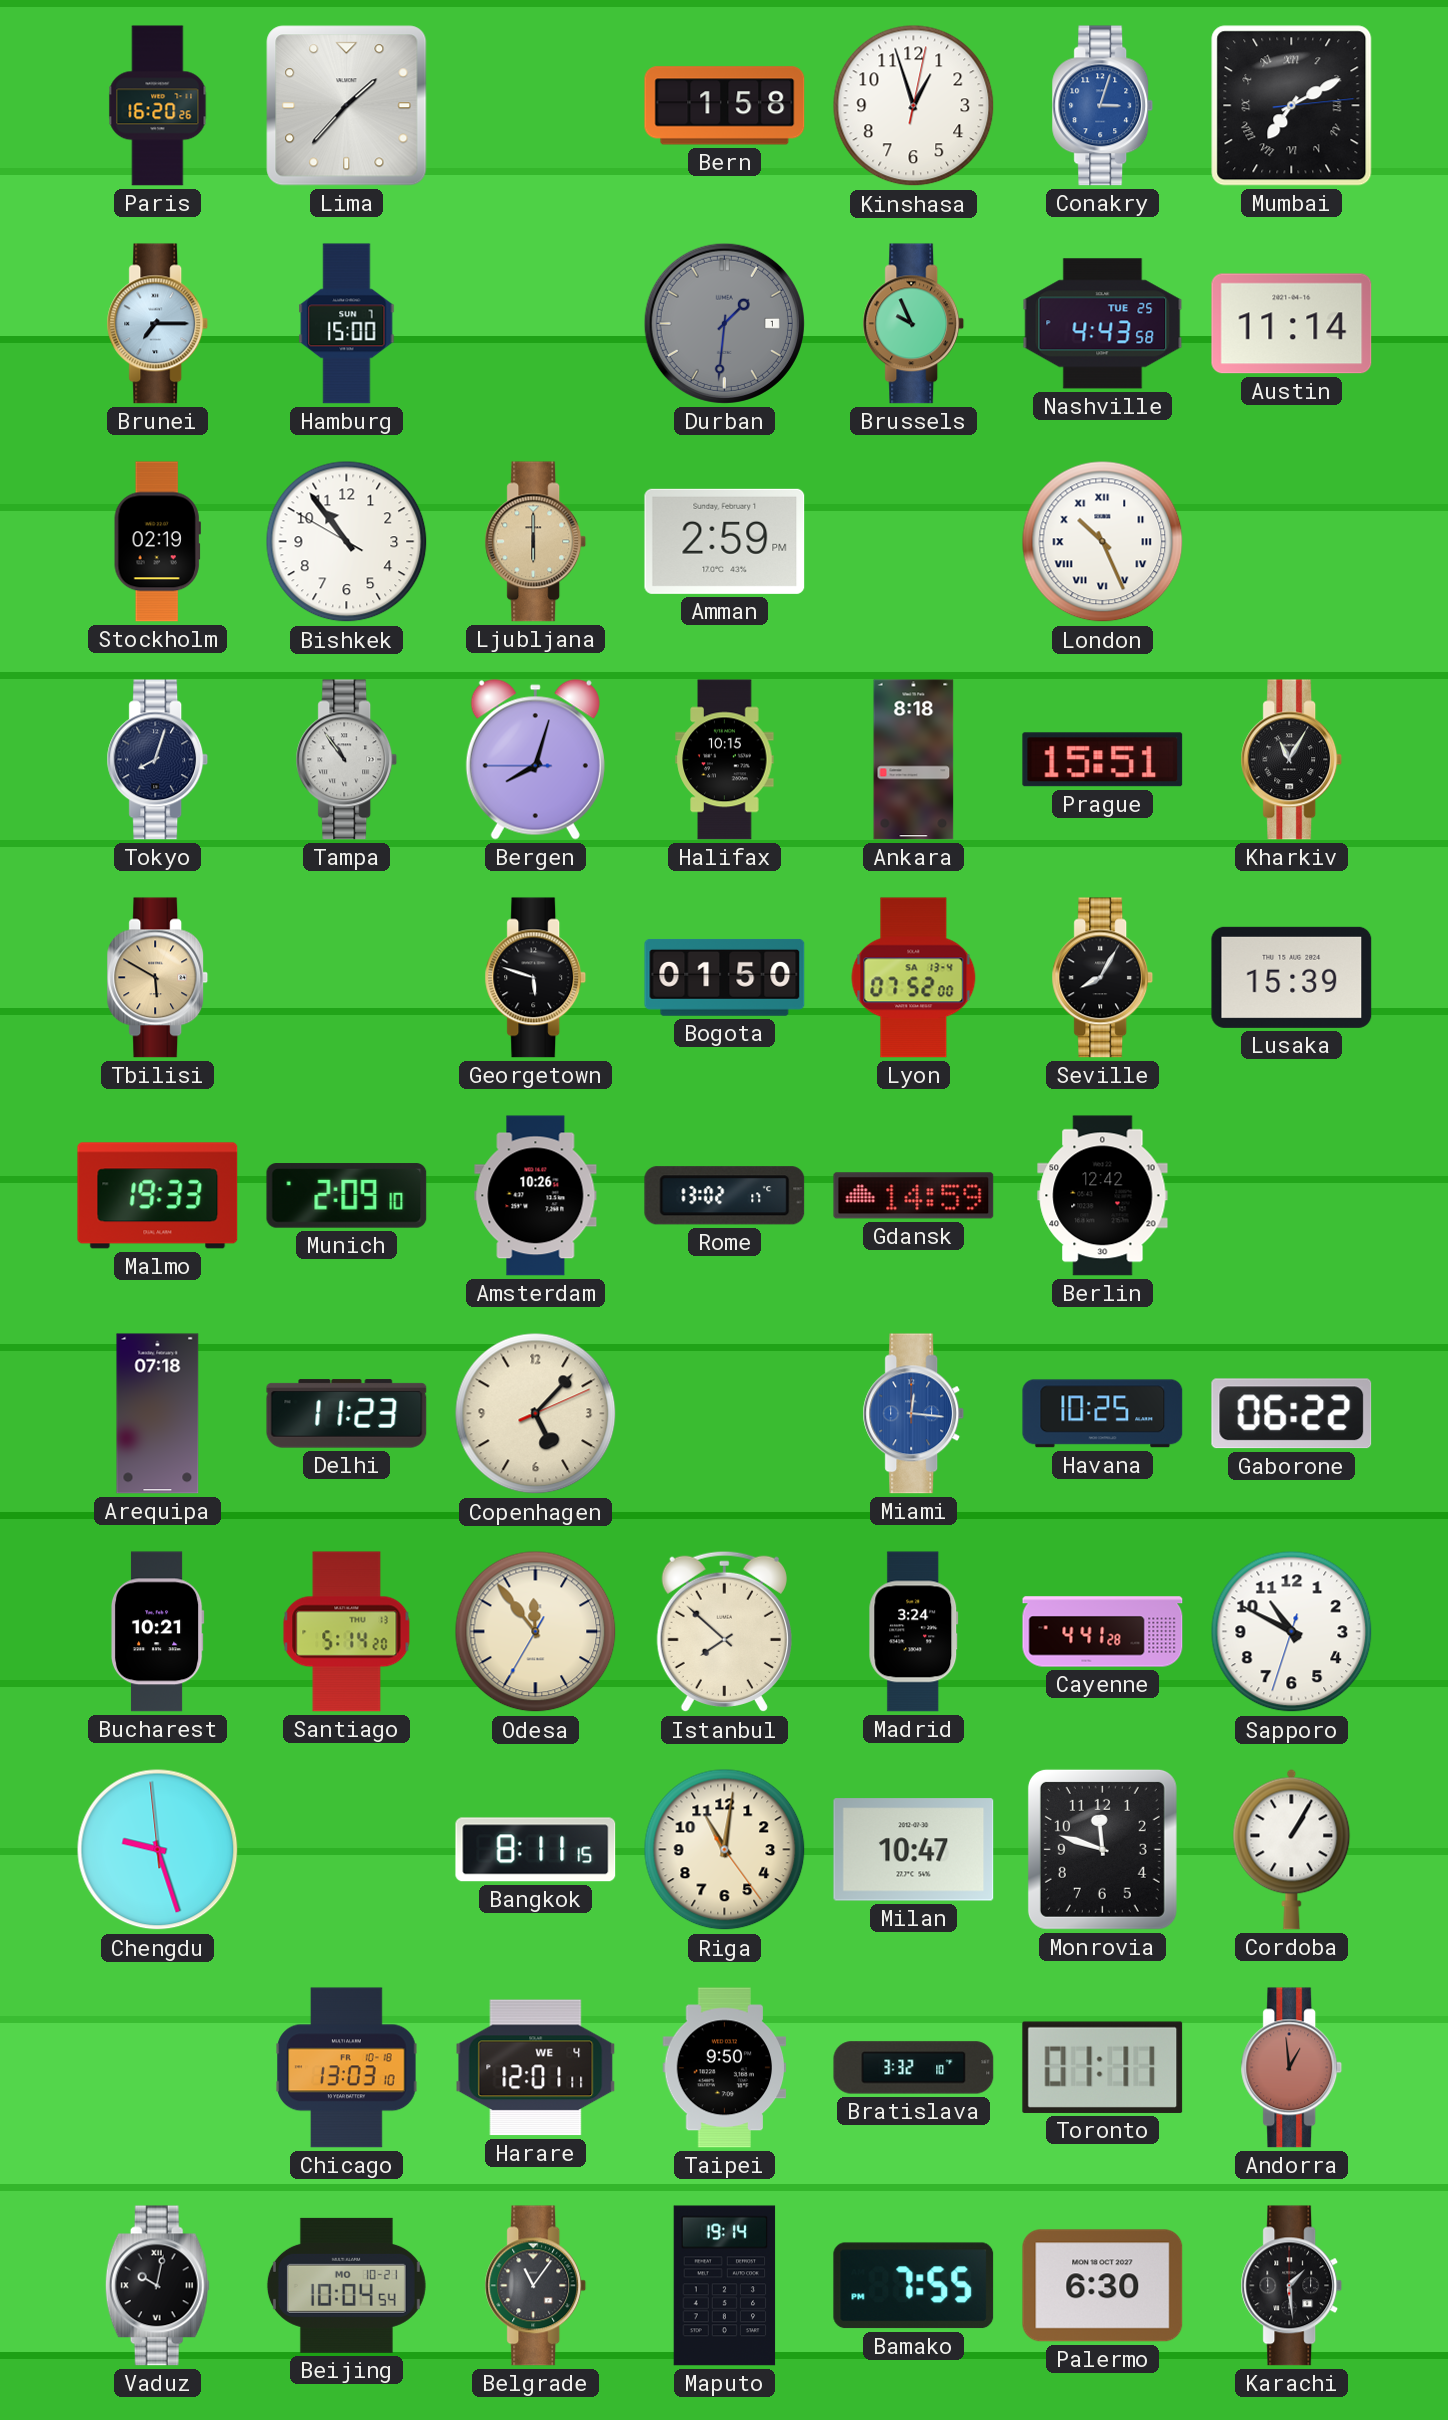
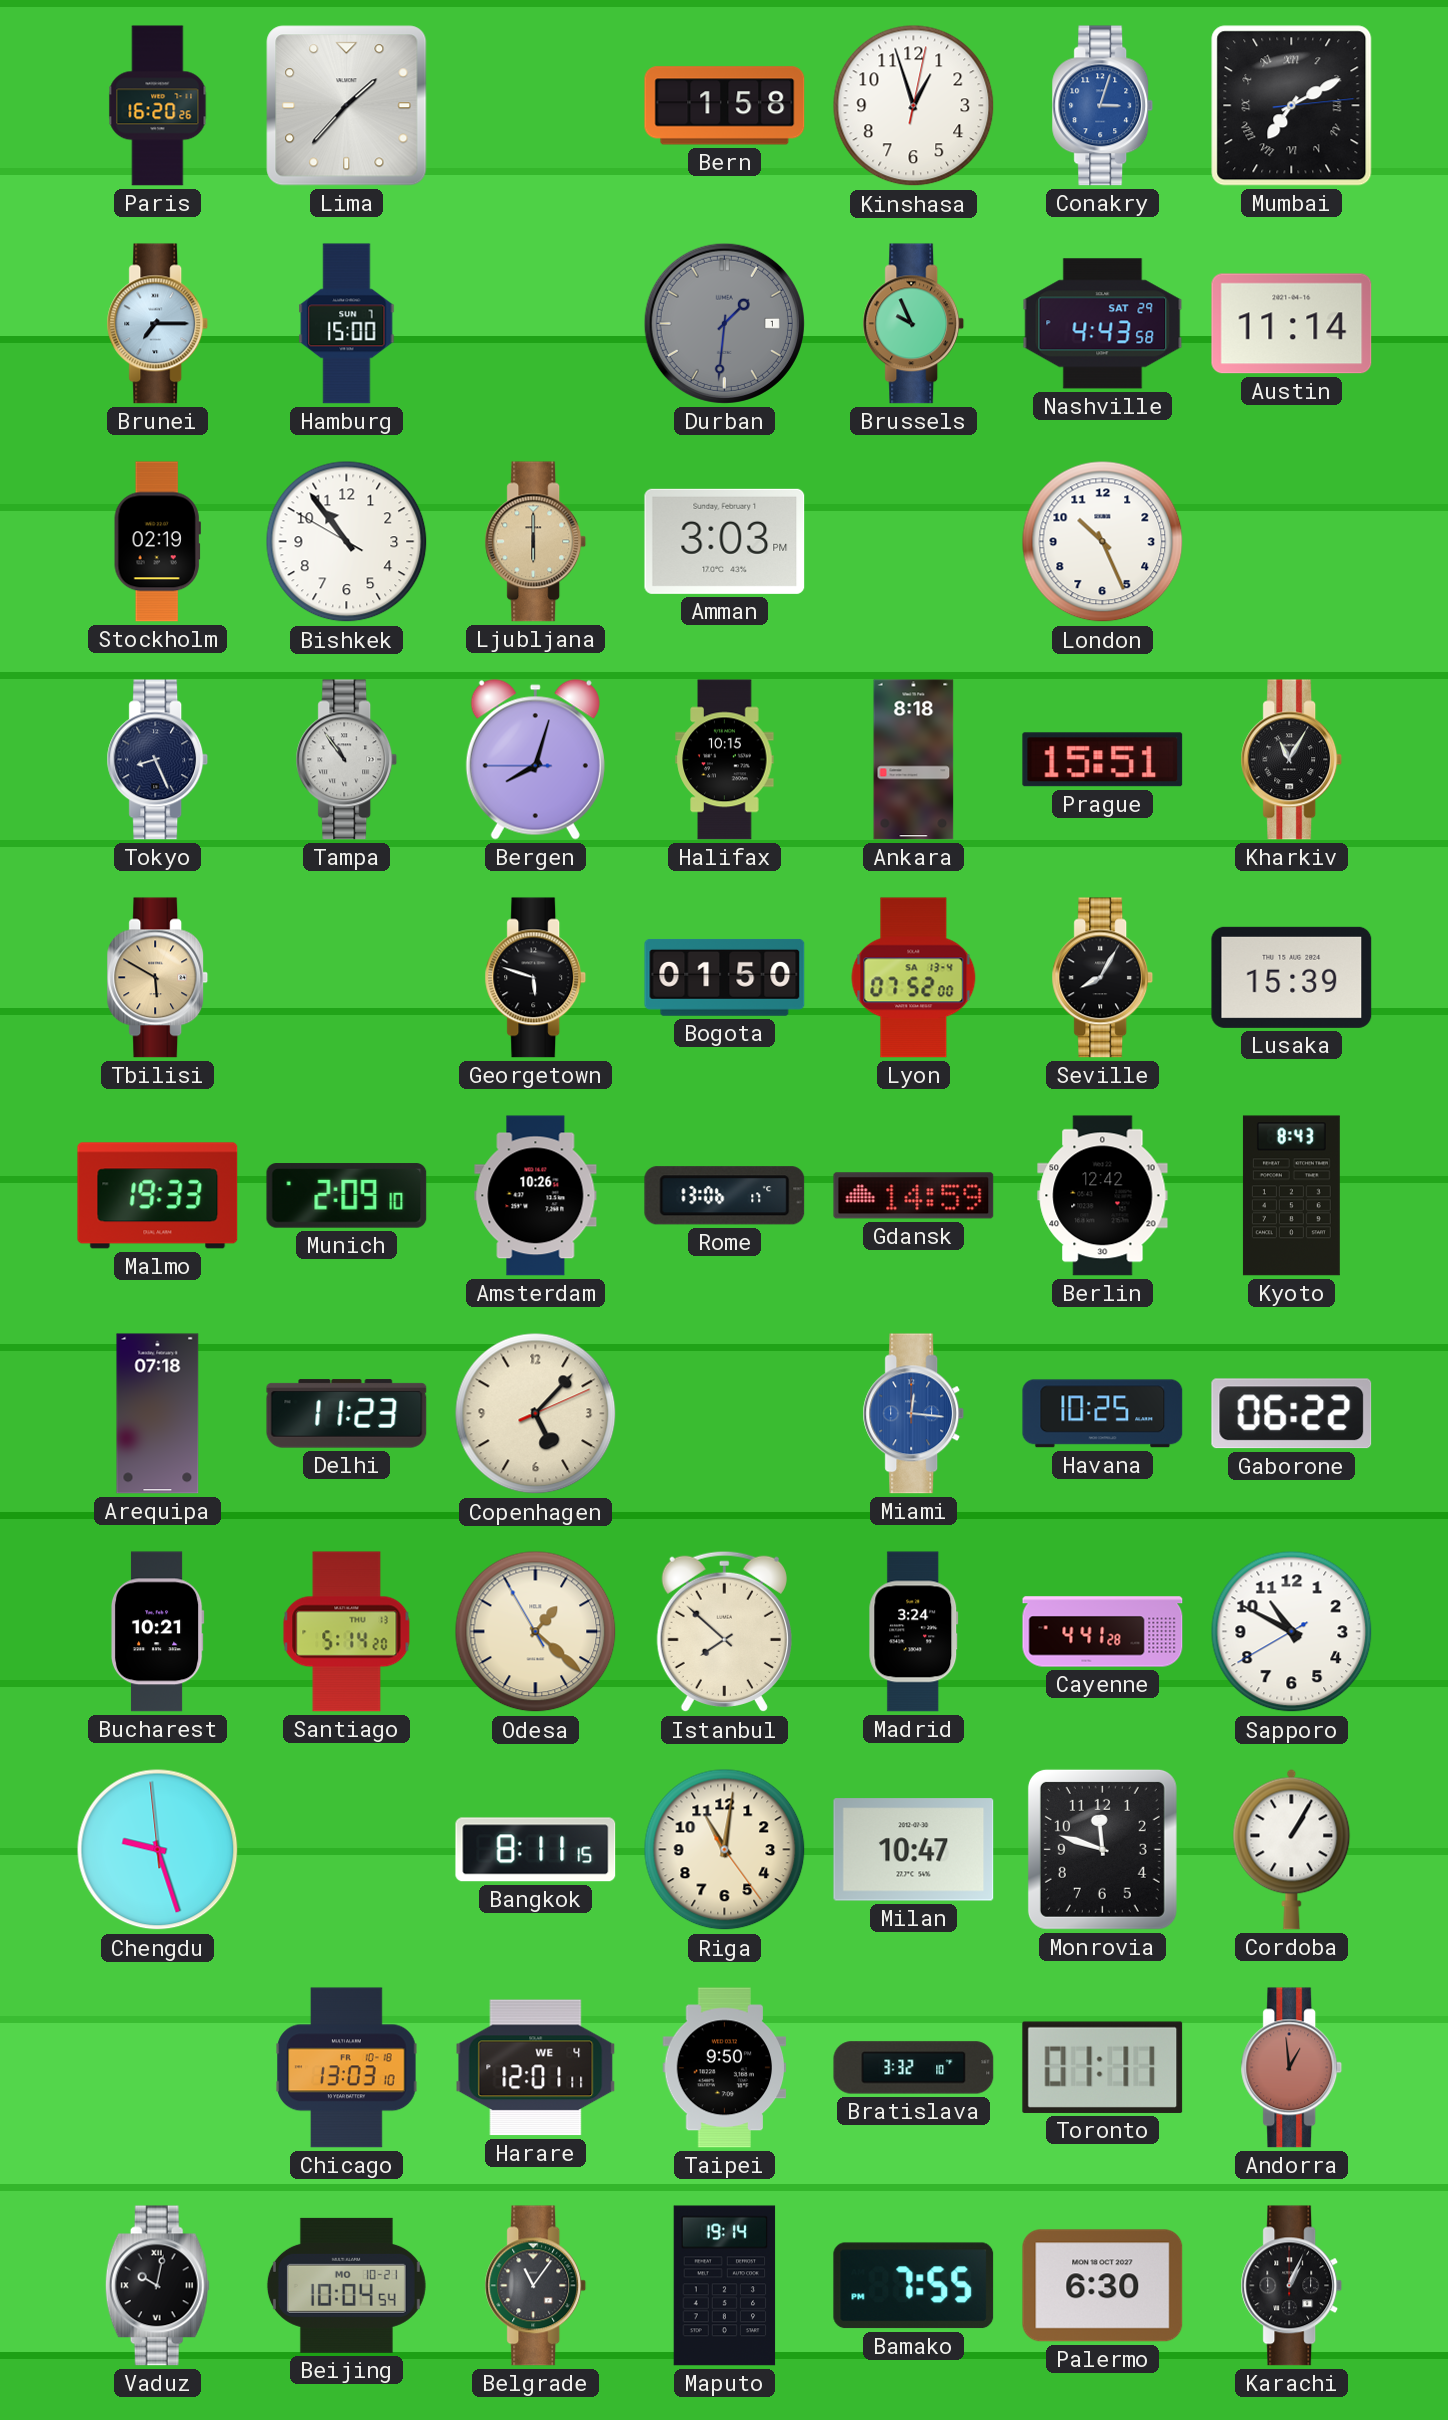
Nashville date: TUE 25 -> SAT 29 (1103, 324)
Amman: 2:59 -> 3:03 (725, 541)
London numerals: Roman -> Arabic (1103, 542)
Tokyo: 8:03 -> 8:26 (158, 760)
Rome: 13:02 -> 13:06 (725, 1196)
Kyoto: none -> 8:43 (1291, 1196)
Odesa: 11:53 -> 1:21 (536, 1632)
Sapporo: 10:49:33 -> 10:49:40 (1292, 1632)
Karachi: 1:29 -> 1:04 (1292, 2286)
